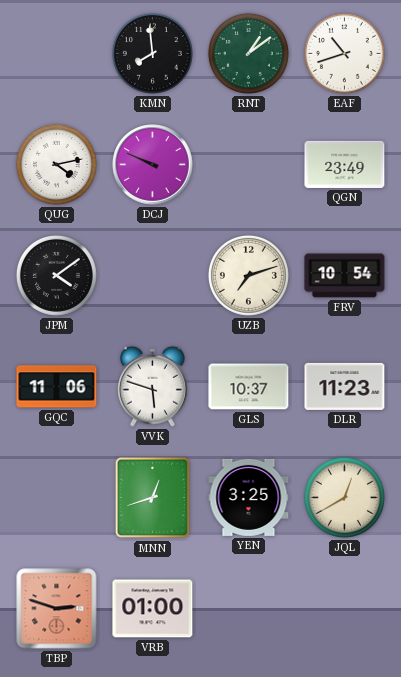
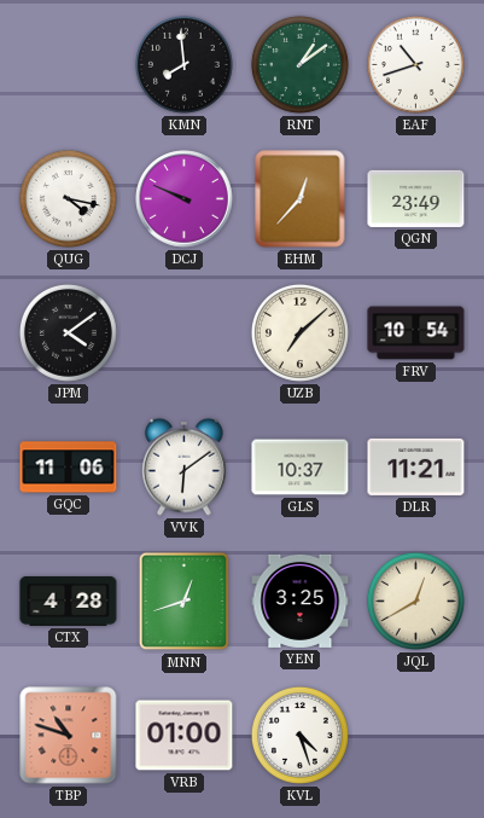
QUG: 4:13 -> 4:17 (68, 198)
EHM: none -> 12:37 (301, 199)
UZB: 7:12 -> 7:08 (299, 332)
VVK: 5:48 -> 6:09 (185, 466)
DLR: 11:23 -> 11:21 (416, 466)
CTX: none -> 4:28 (69, 601)
TBP: 2:48 -> 10:48 (69, 736)
KVL: none -> 4:27 (299, 735)
